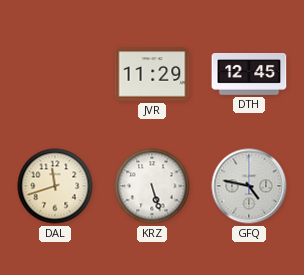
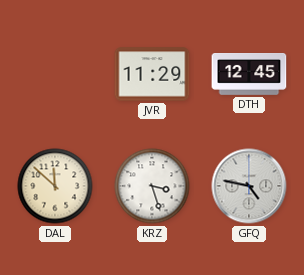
DAL: 11:42 -> 11:52 (55, 186)
KRZ: 5:27 -> 3:27 (152, 186)
